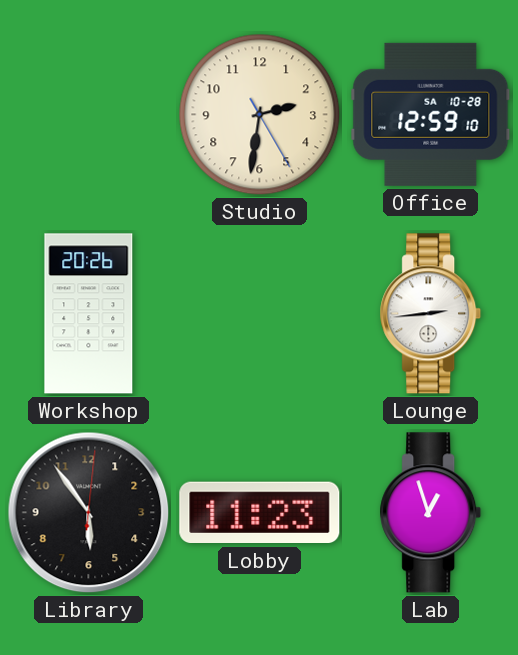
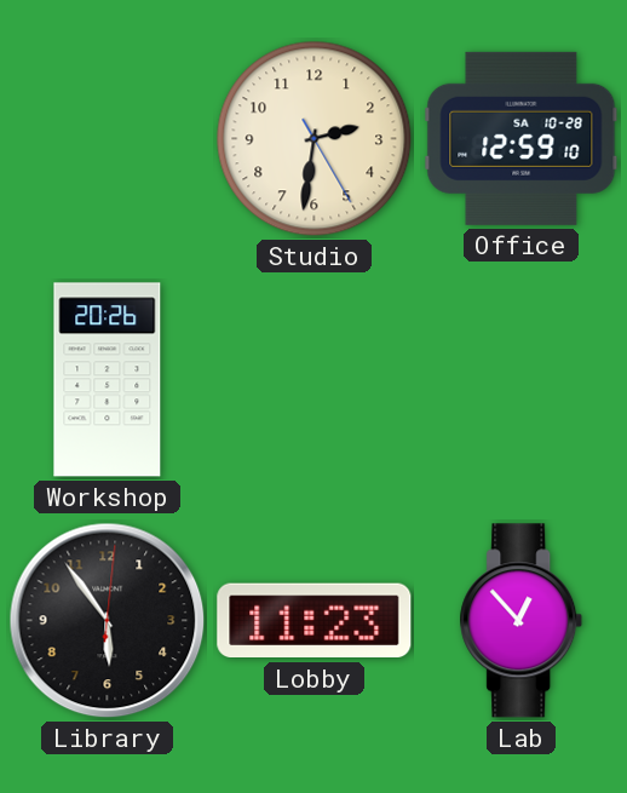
Lounge: 2:44 -> none (431, 314)
Lab: 12:57 -> 12:53 (522, 621)
